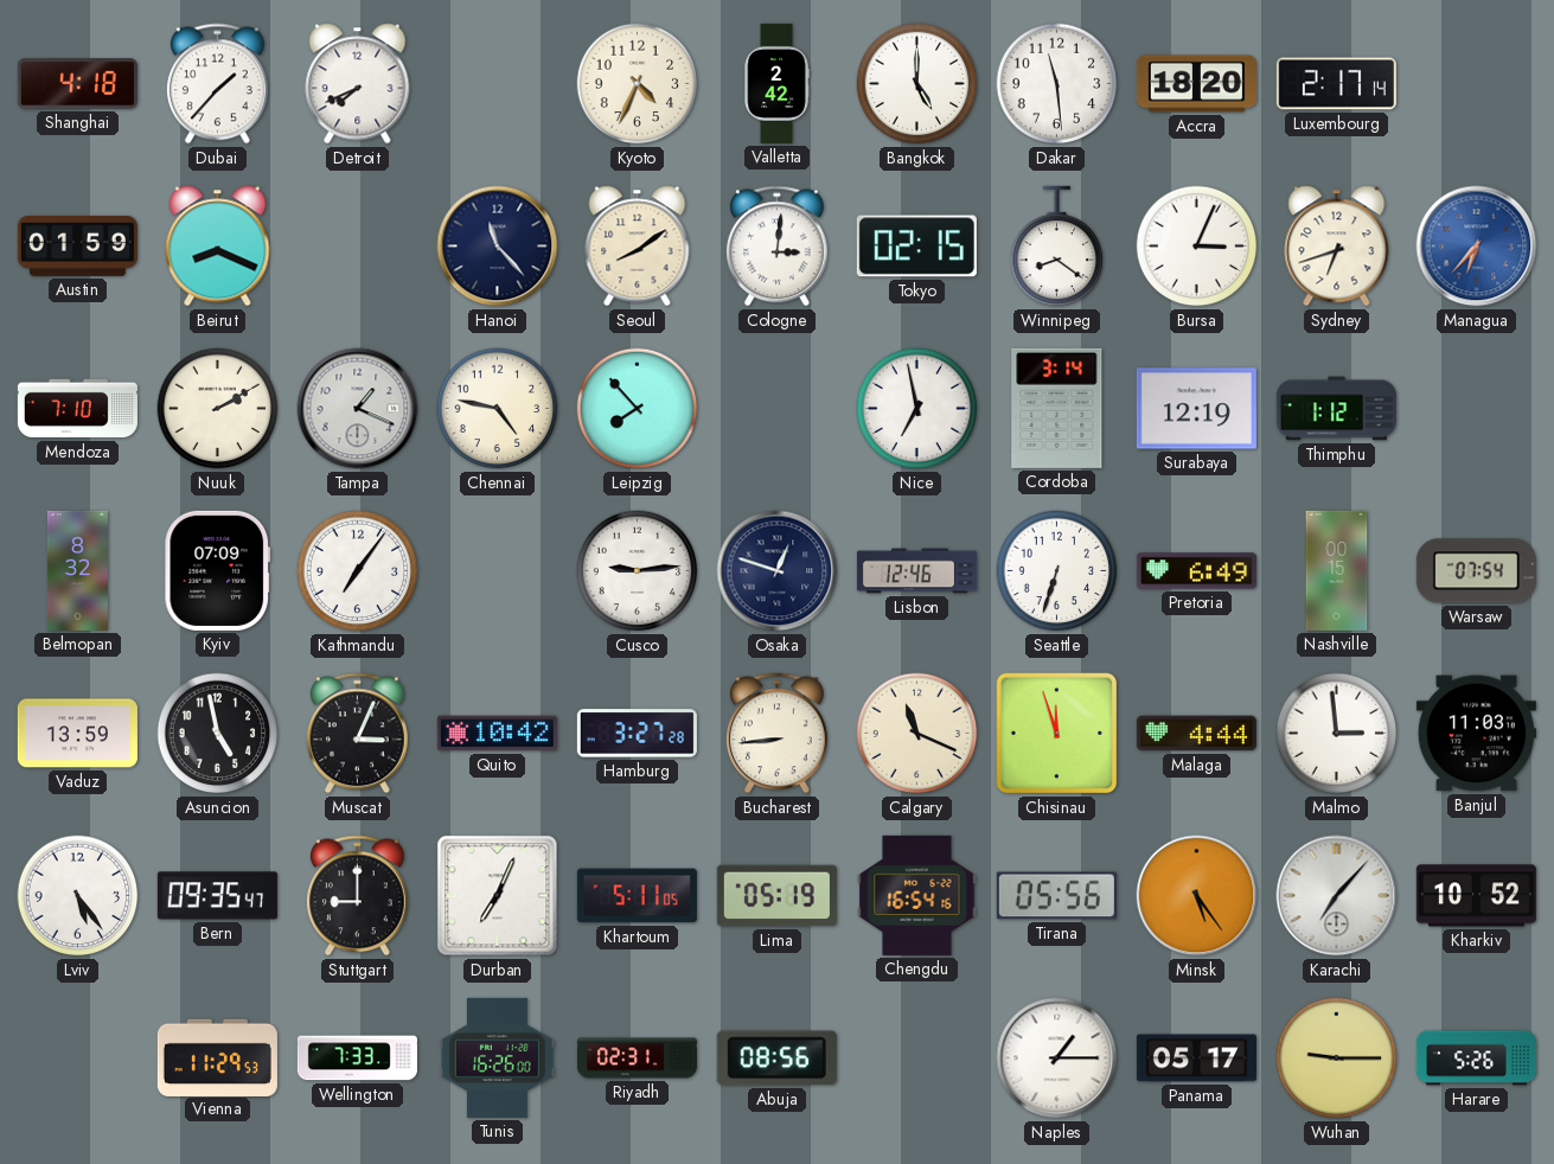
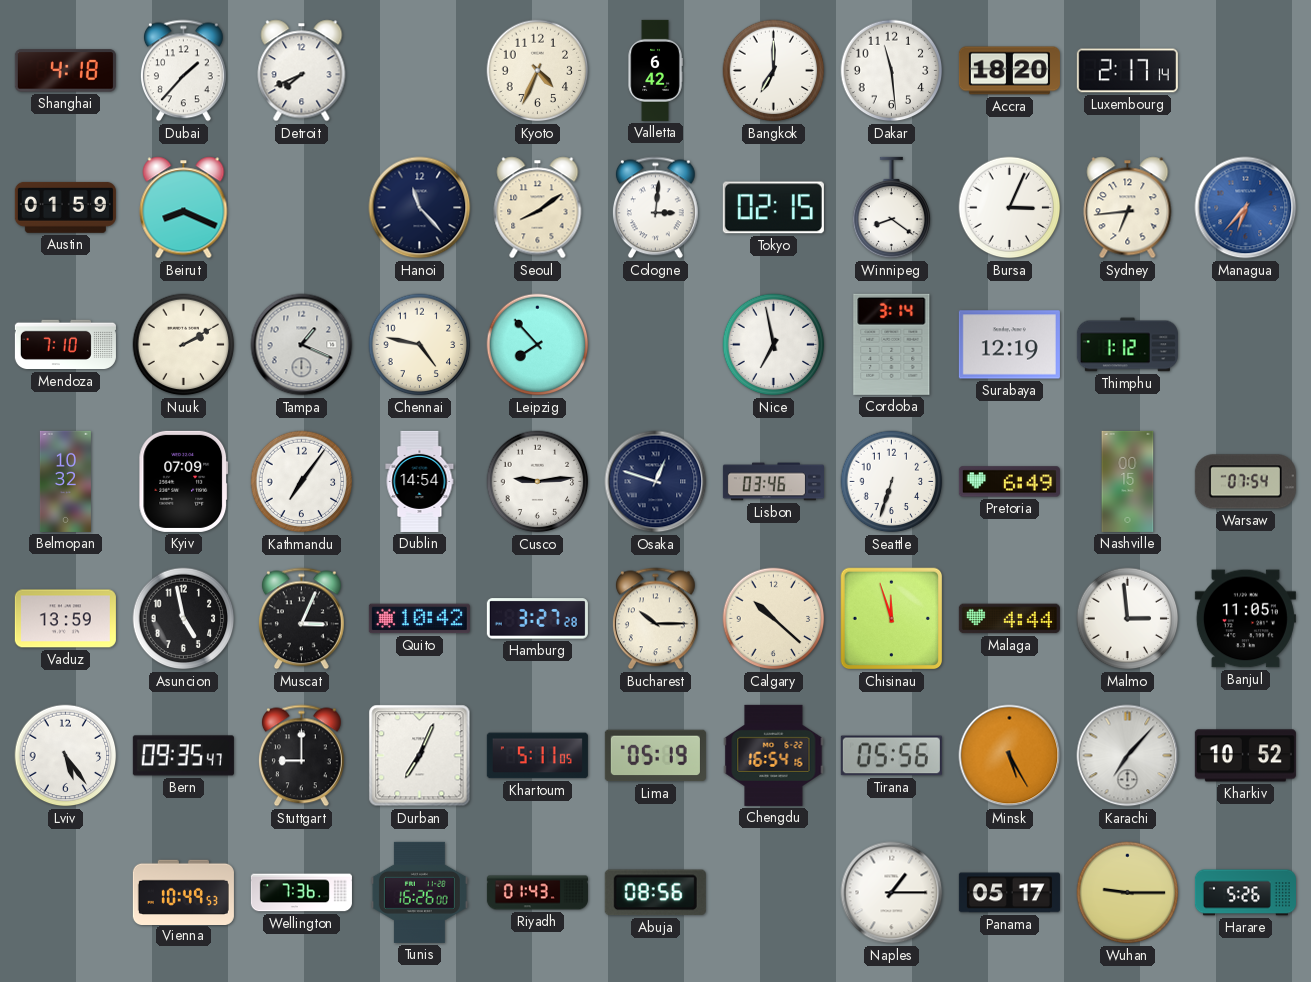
Valletta: 2:42 -> 6:42 (655, 70)
Bangkok: 5:00 -> 7:00 (774, 71)
Sydney: 6:42 -> 6:44 (1128, 208)
Belmopan: 8:32 -> 10:32 (65, 481)
Dublin: none -> 14:54 (420, 481)
Lisbon: 12:46 -> 03:46 (773, 482)
Bucharest: 8:44 -> 10:15 (655, 619)
Calgary: 11:19 -> 10:22 (774, 619)
Banjul: 11:03 -> 11:05 (1245, 619)
Minsk: 5:24 -> 5:25 (1010, 756)
Vienna: 11:29 -> 10:49 (183, 892)
Wellington: 7:33 -> 7:36 (301, 893)
Riyadh: 02:31 -> 01:43 (537, 893)
